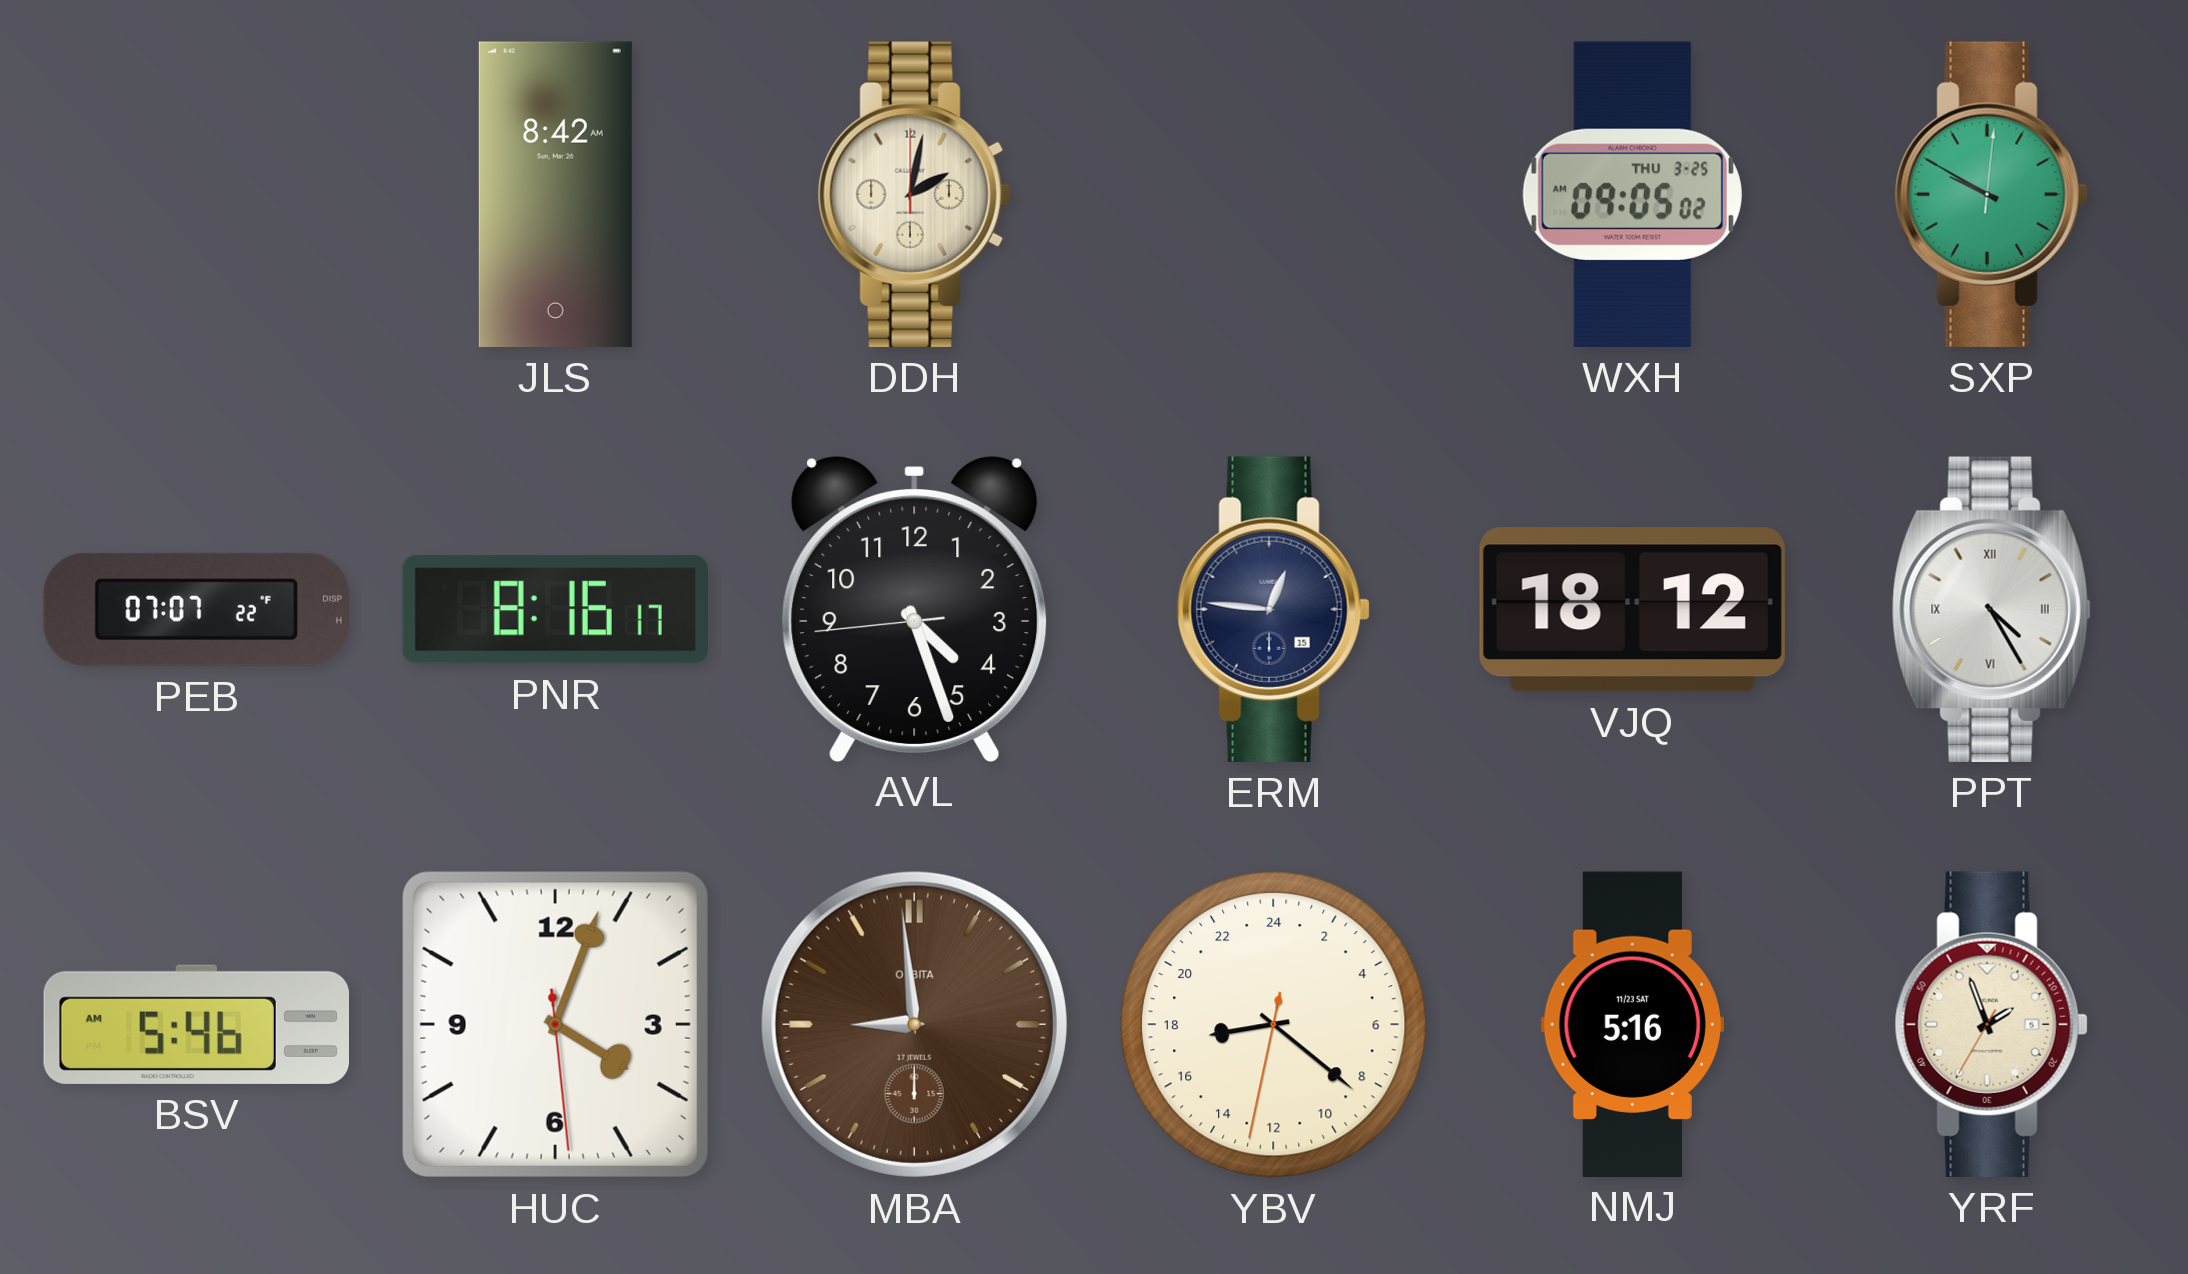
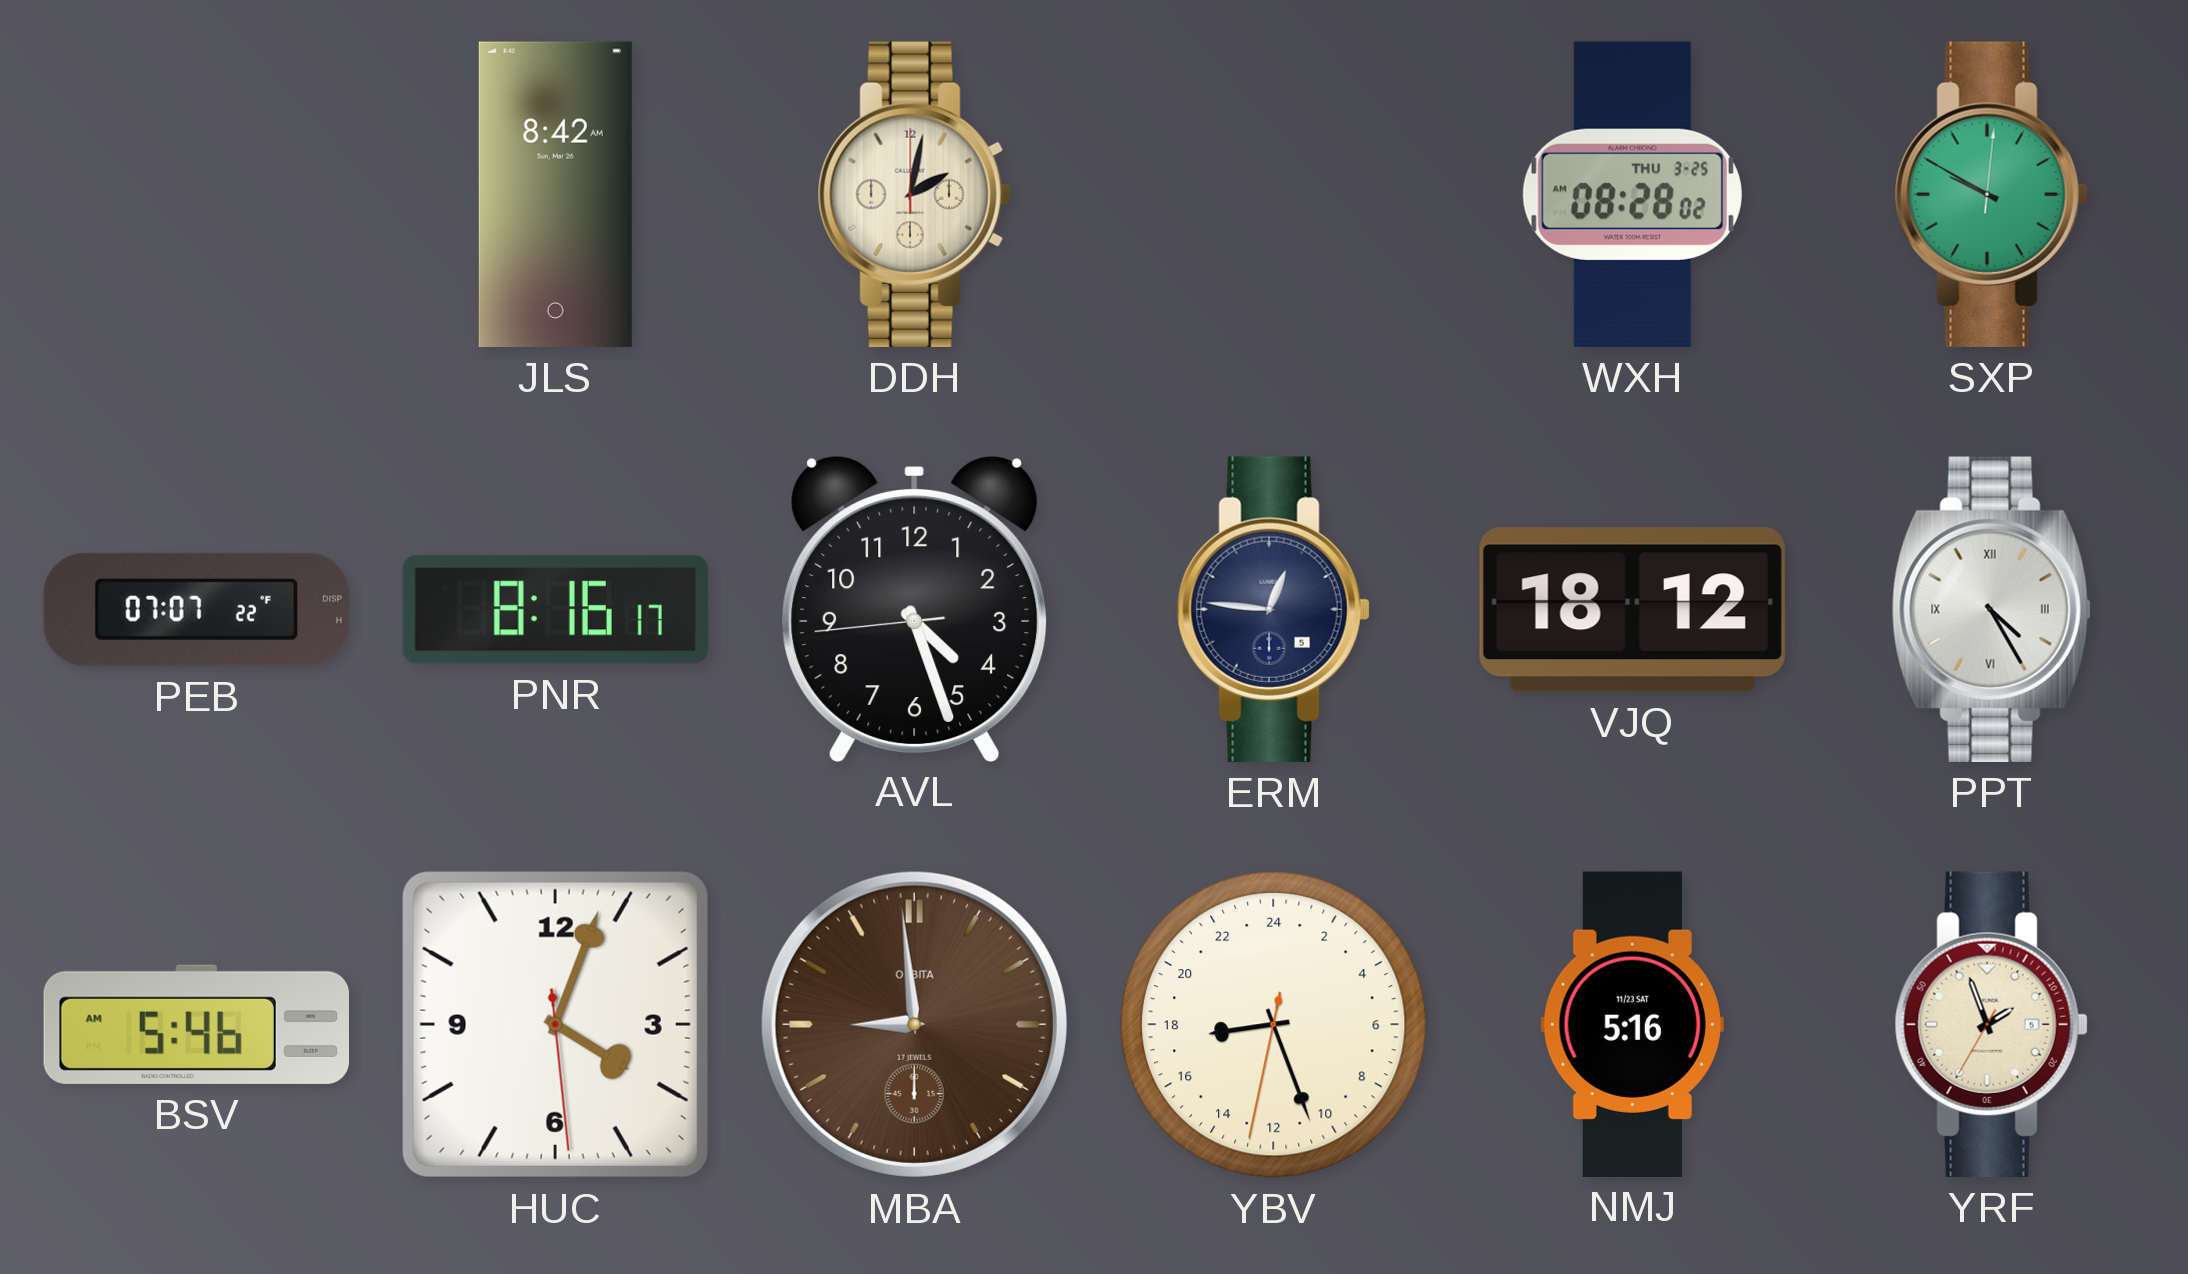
WXH: 09:05 -> 08:28 (1632, 194)
ERM date: 15 -> 5 (1273, 609)
YBV: 17:21 -> 17:26 (1273, 1024)
